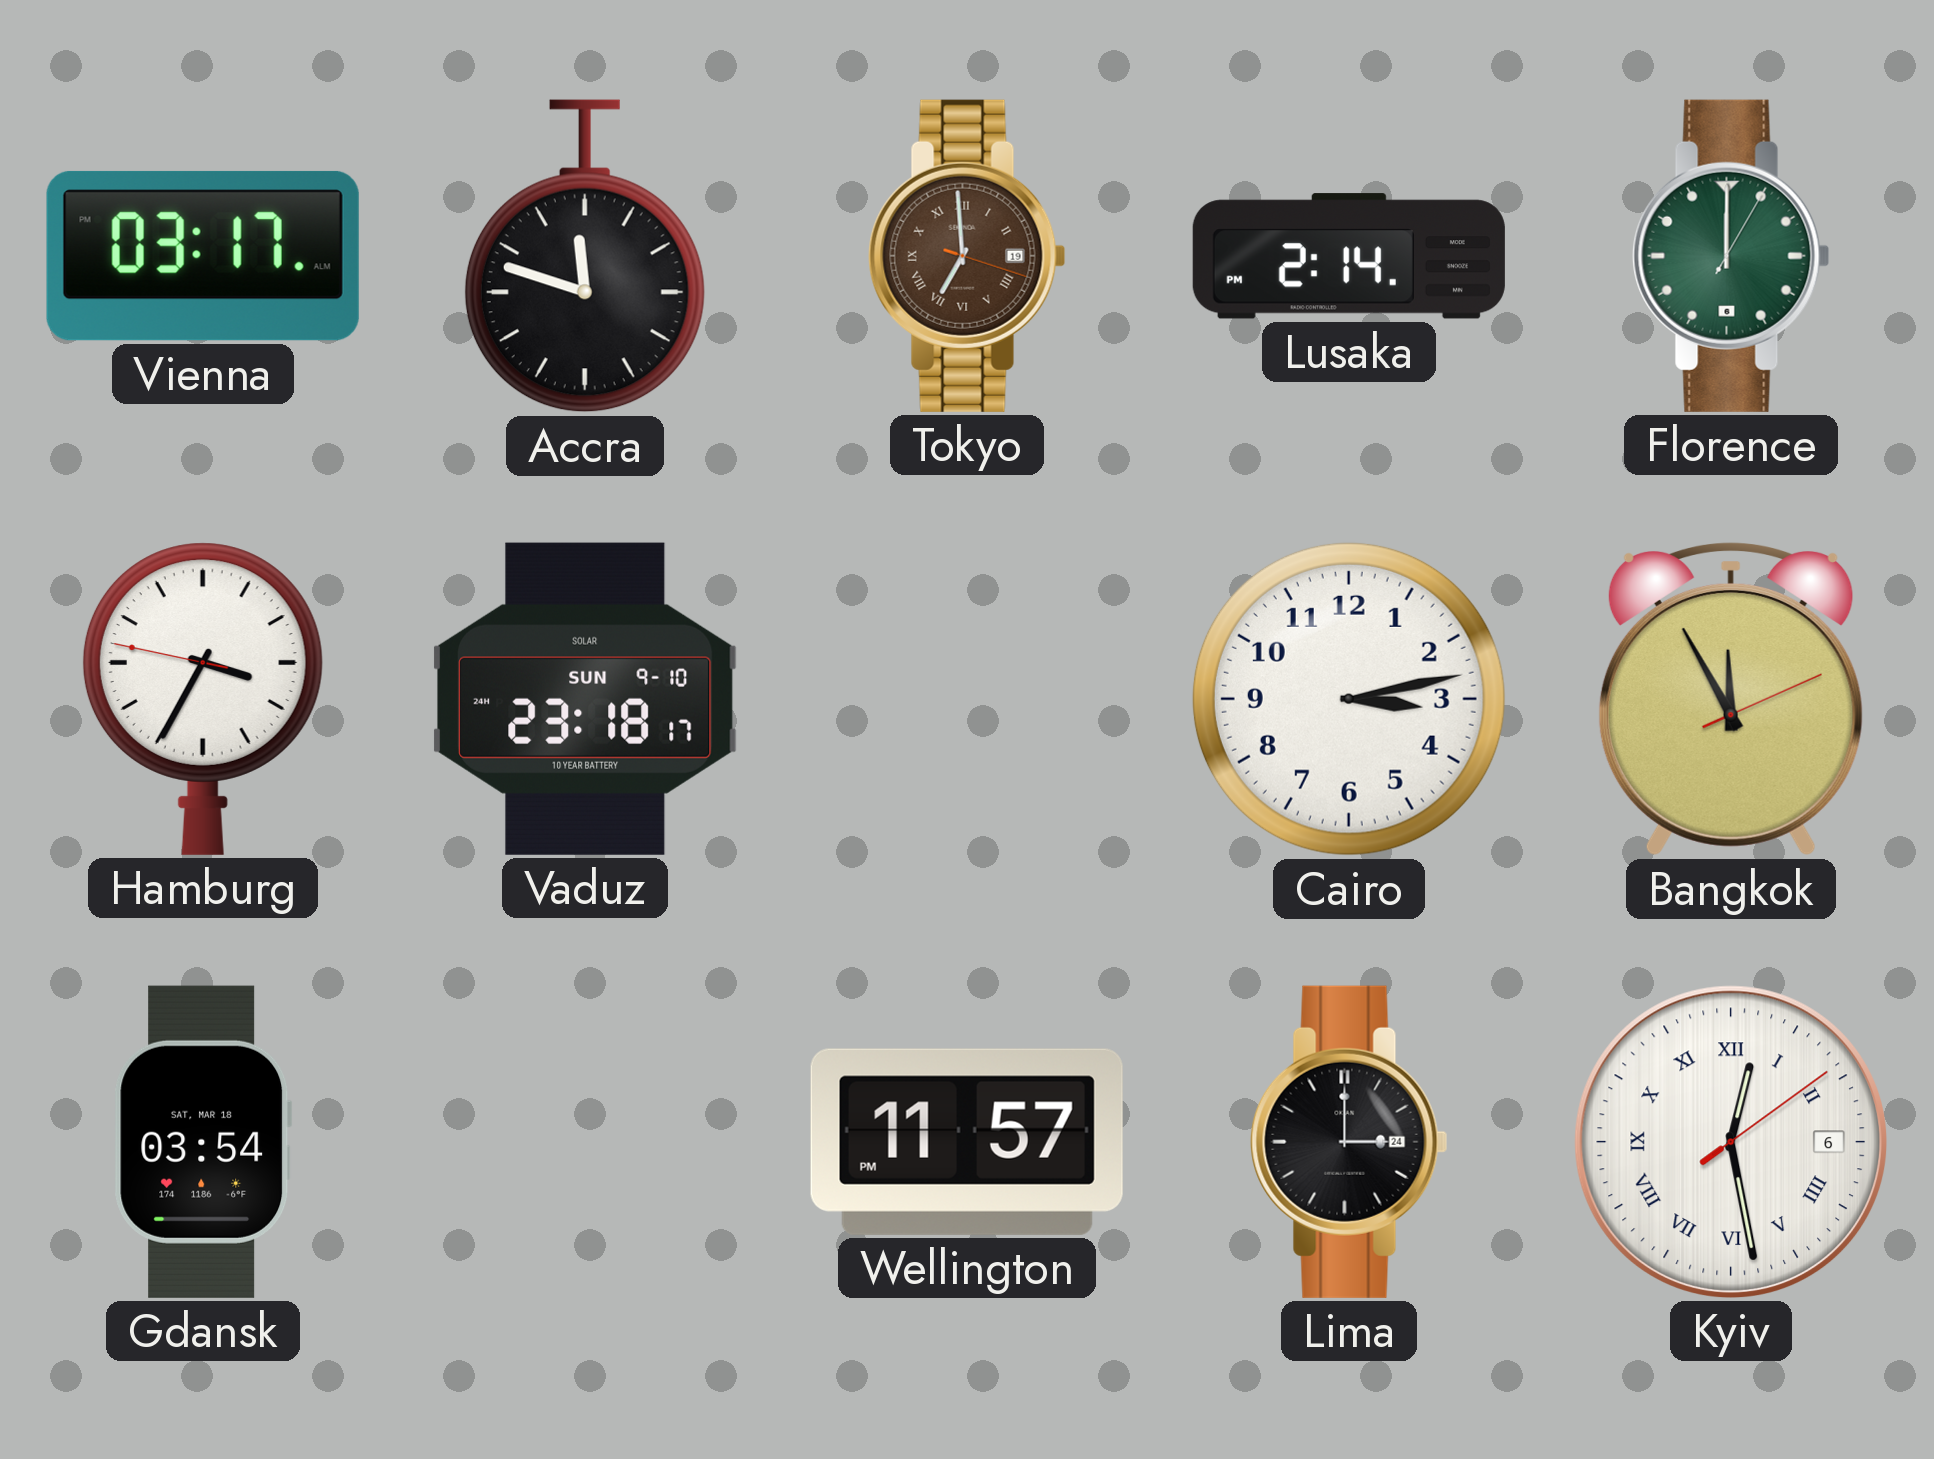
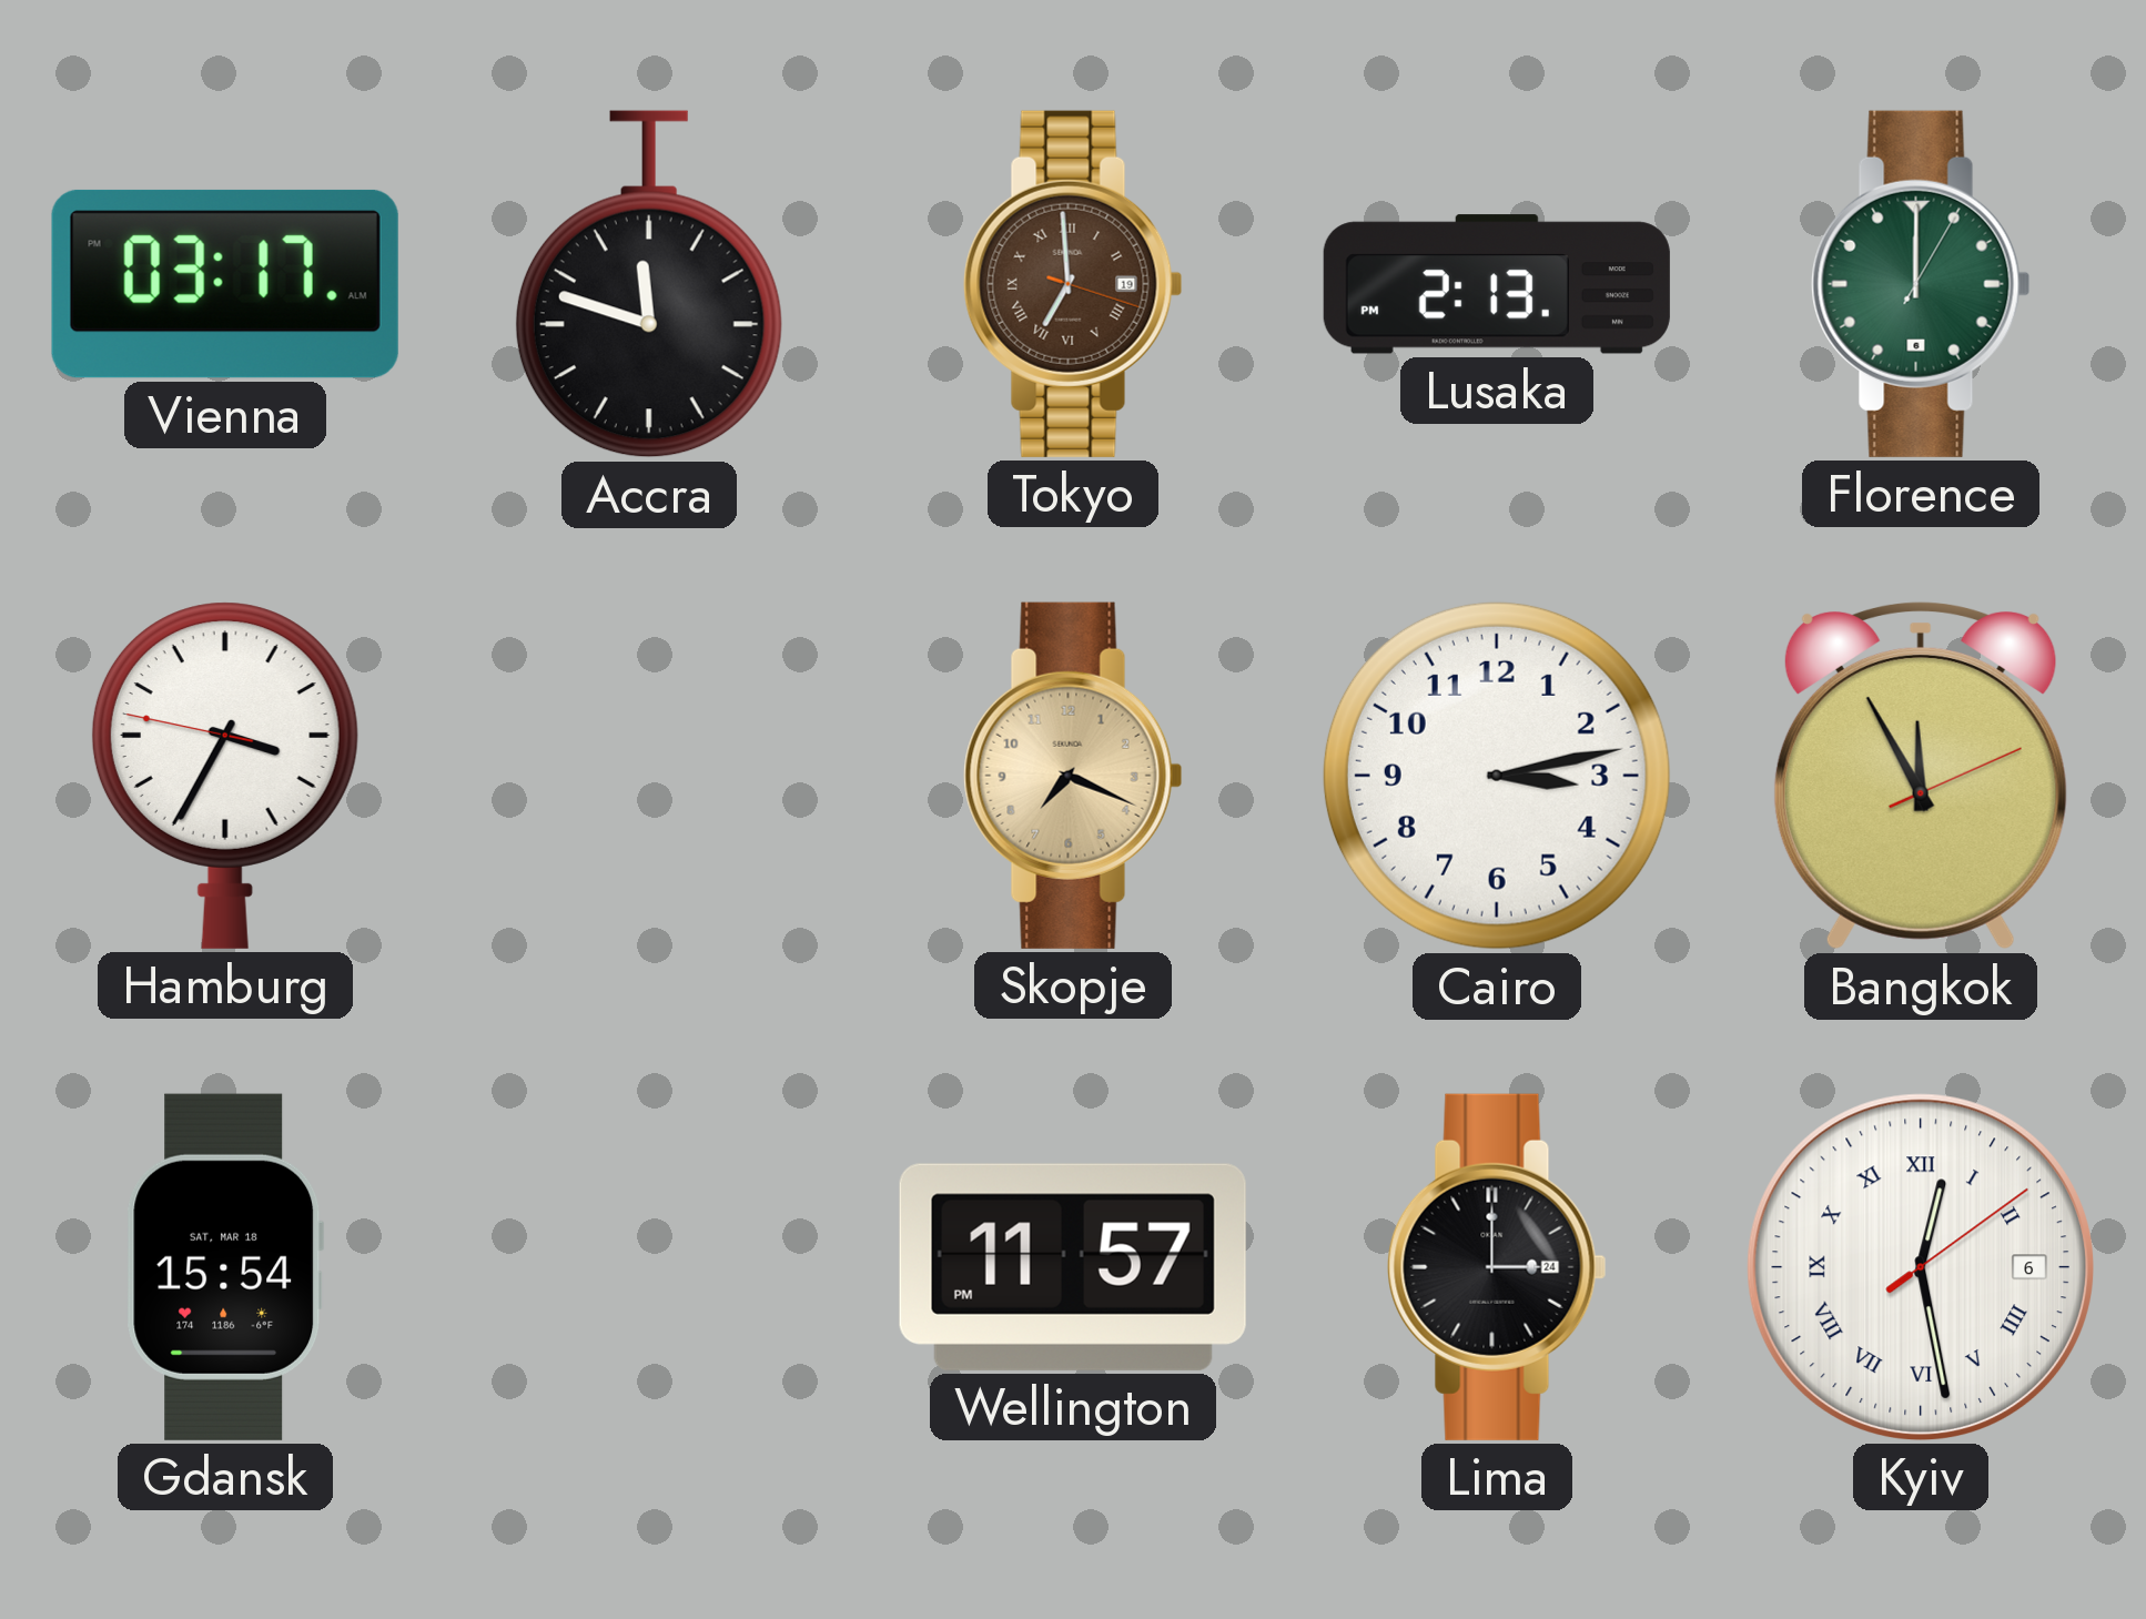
Lusaka: 2:14 -> 2:13 (1497, 284)
Vaduz: 23:18 -> none (585, 699)
Skopje: none -> 7:19 (1073, 776)
Gdansk: 03:54 -> 15:54 (225, 1267)
